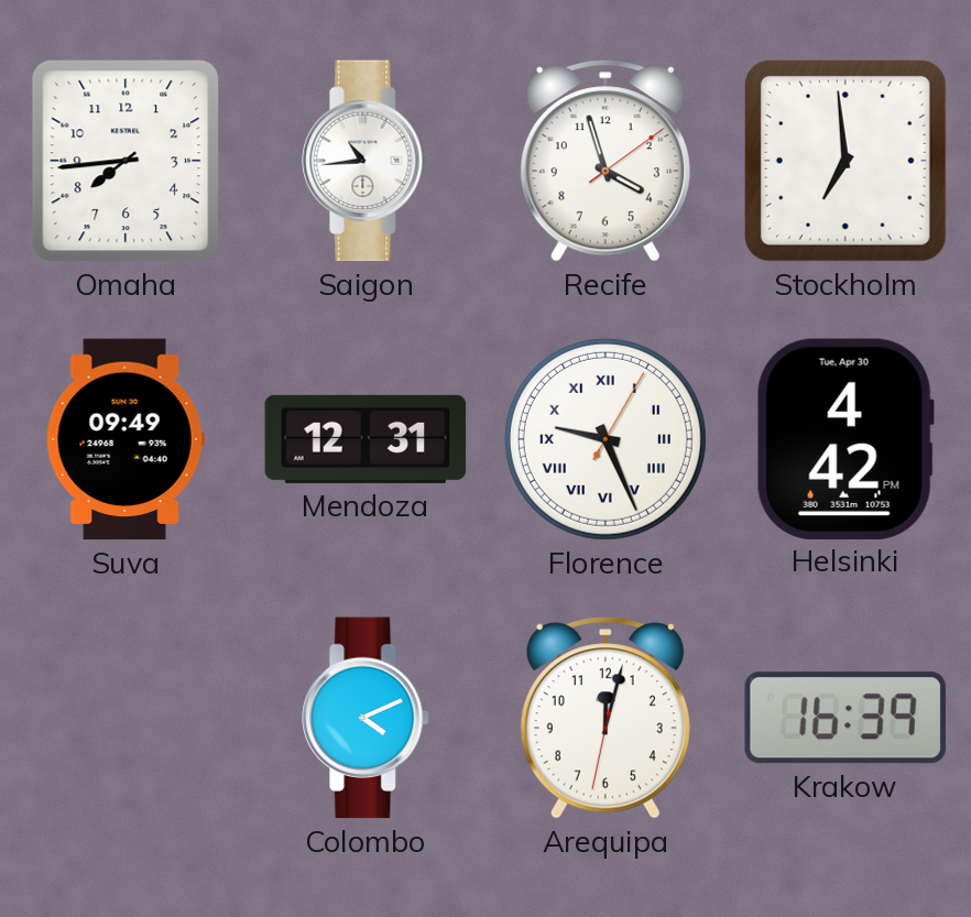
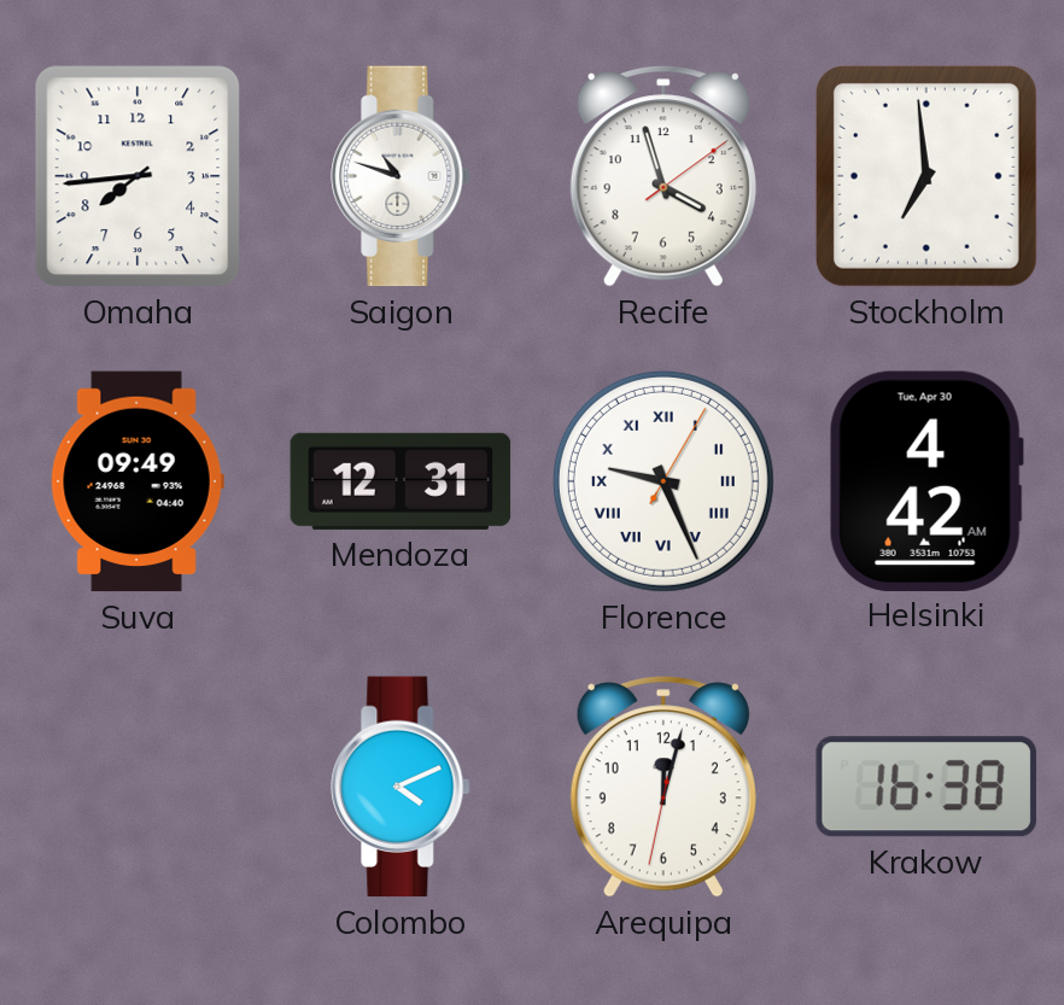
Saigon: 10:44 -> 10:48 (401, 176)
Helsinki: 4:42 PM -> 4:42 AM (926, 480)
Krakow: 16:39 -> 16:38 (926, 787)
